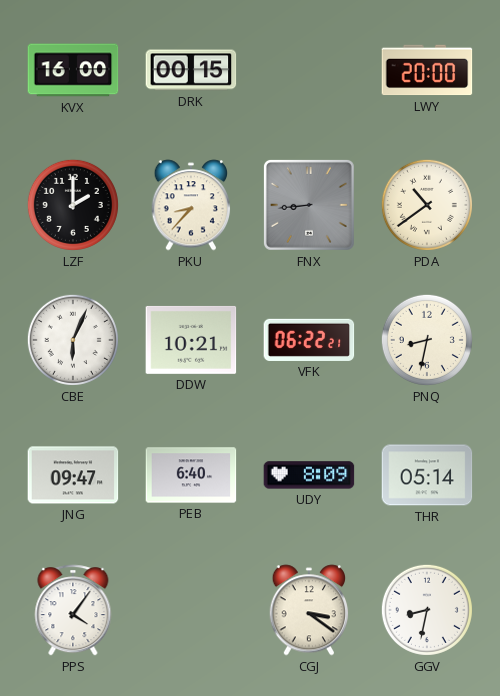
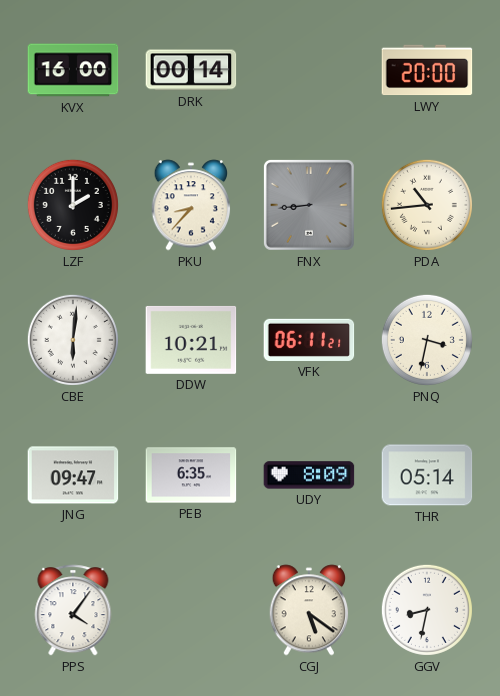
DRK: 00:15 -> 00:14 (191, 70)
PDA: 10:39 -> 10:44 (427, 205)
CBE: 6:04 -> 6:01 (73, 340)
VFK: 06:22 -> 06:11 (309, 340)
PNQ: 8:32 -> 3:32 (427, 340)
PEB: 6:40 -> 6:35 (191, 475)
CGJ: 3:21 -> 5:21 (309, 610)
